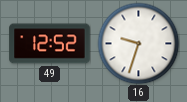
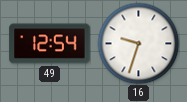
49: 12:52 -> 12:54 (50, 44)
